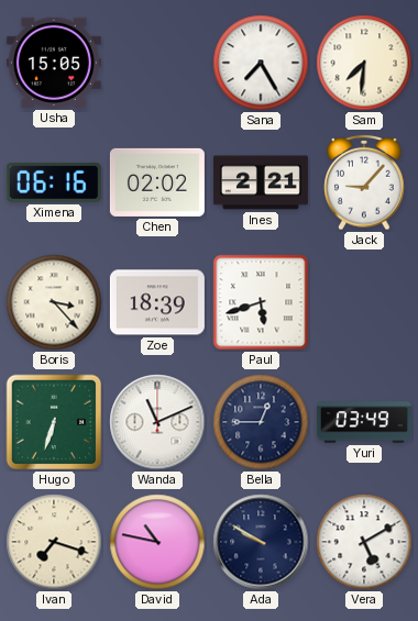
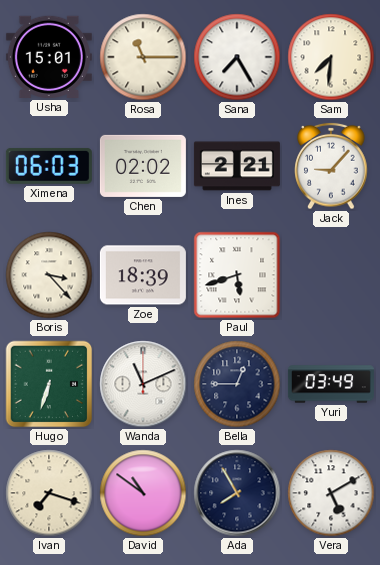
Usha: 15:05 -> 15:01 (49, 57)
Rosa: none -> 11:15 (143, 57)
Ximena: 06:16 -> 06:03 (49, 166)
David: 10:47 -> 10:51 (143, 493)
Ada: 9:50 -> 7:55 (237, 493)
